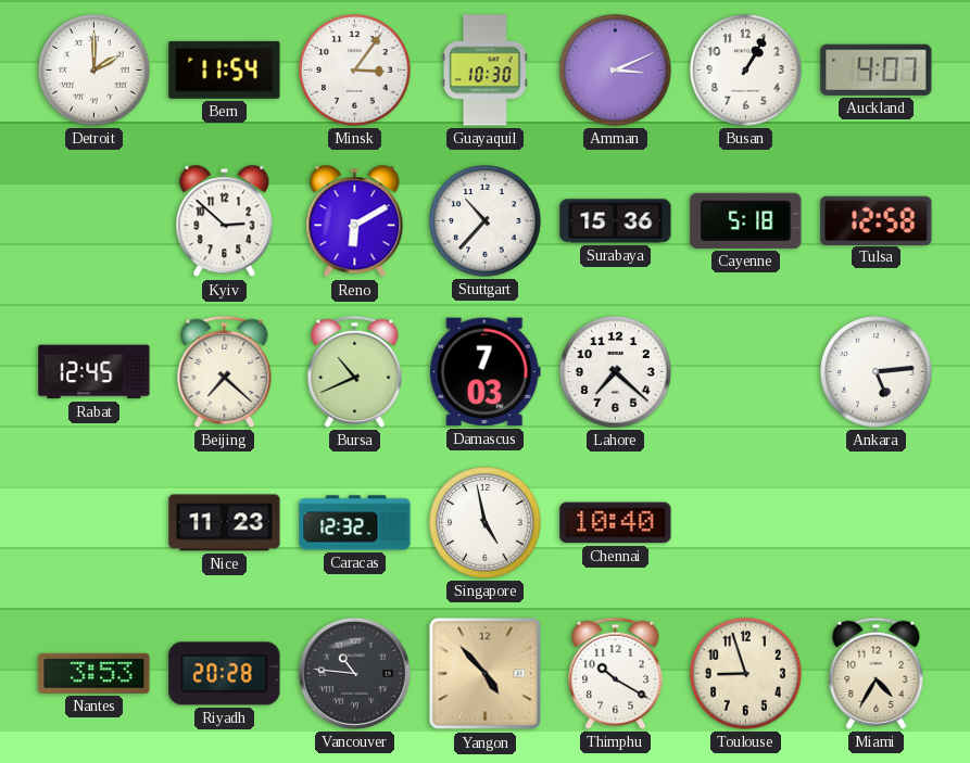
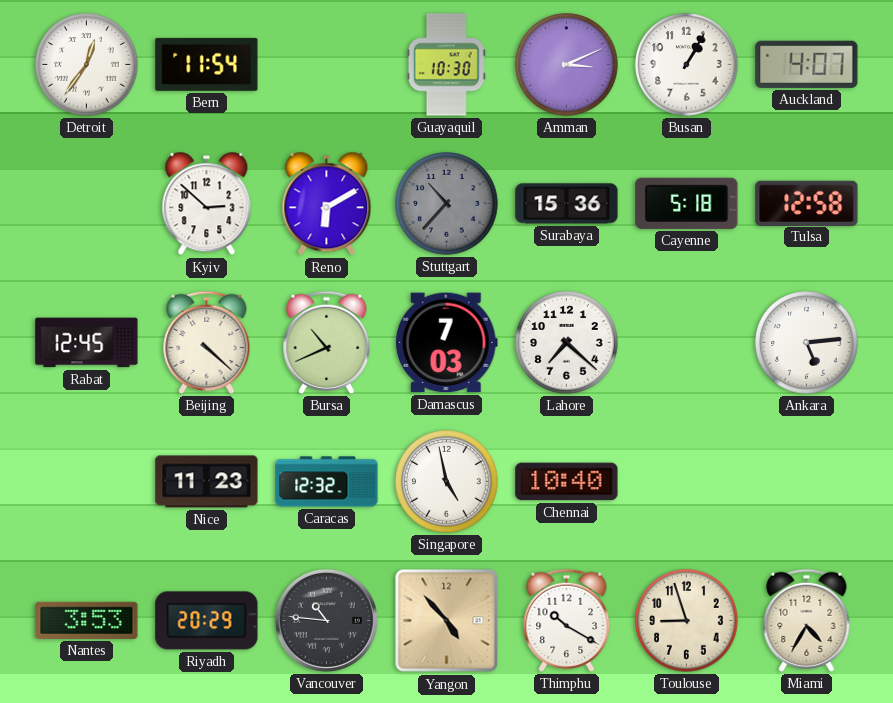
Detroit: 2:00 -> 12:36 (87, 65)
Minsk: 3:06 -> none (355, 71)
Stuttgart dial: white -> grey (447, 204)
Beijing: 7:22 -> 4:22 (207, 342)
Riyadh: 20:28 -> 20:29 (207, 621)
